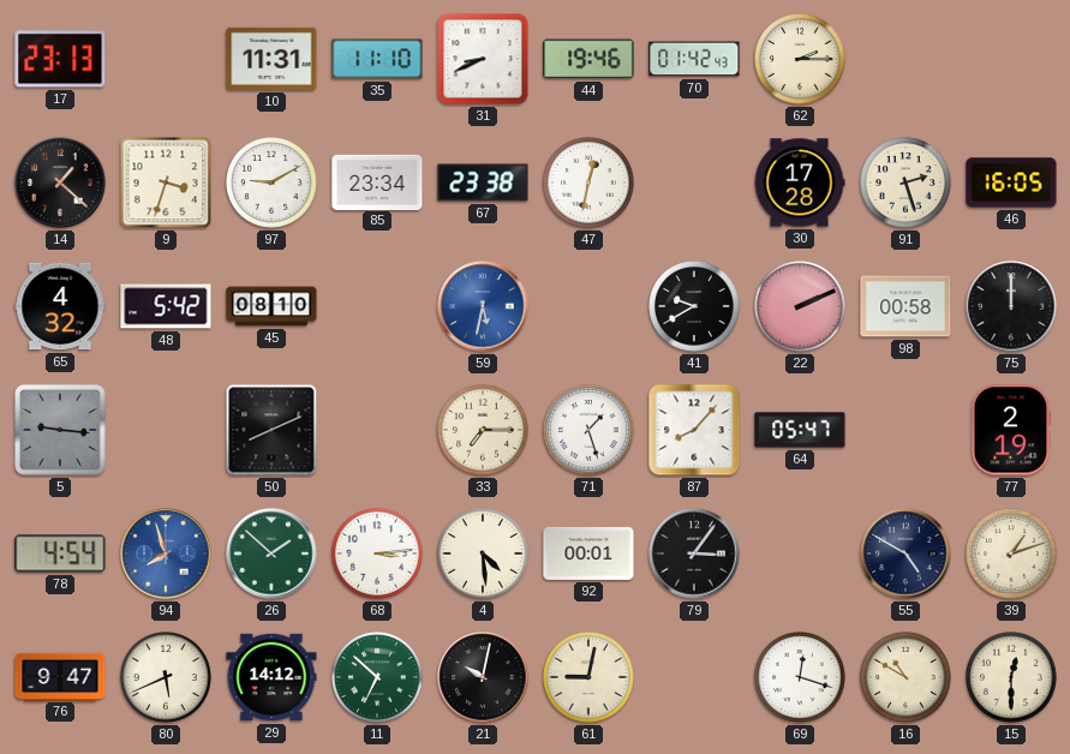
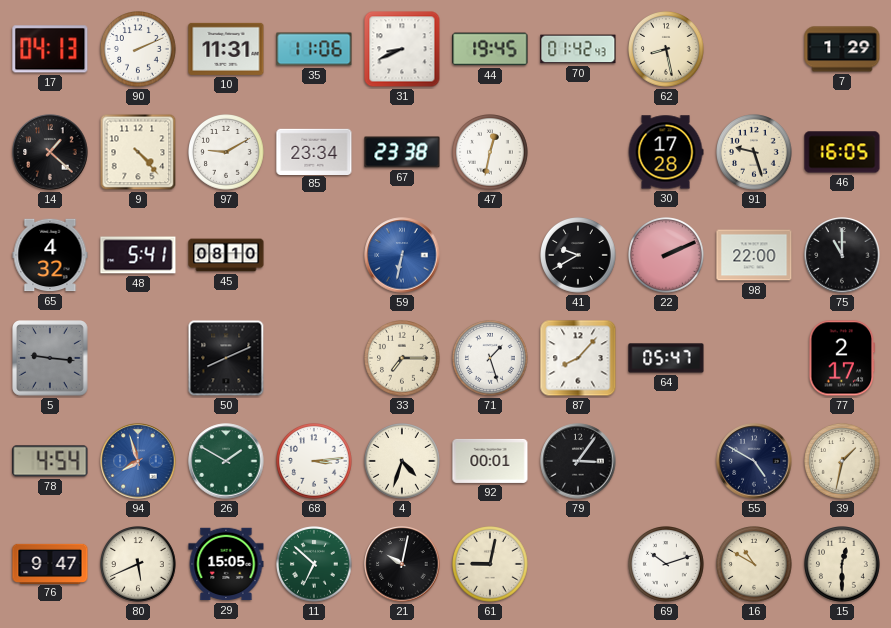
17: 23:13 -> 04:13 (50, 49)
90: none -> 2:11 (139, 50)
35: 11:10 -> 11:06 (314, 49)
44: 19:46 -> 19:45 (490, 49)
62: 2:15 -> 8:28 (667, 50)
7: none -> 1:29 (842, 49)
9: 3:33 -> 4:23 (138, 152)
91: 2:27 -> 9:27 (755, 153)
48: 5:42 -> 5:41 (138, 255)
59: 5:32 -> 6:32 (402, 255)
98: 00:58 -> 22:00 (754, 255)
75: 12:00 -> 11:00 (842, 255)
77: 2:19 -> 2:17 (842, 358)
26: 1:52 -> 1:50 (226, 461)
4: 4:29 -> 4:33 (403, 462)
39: 1:12 -> 1:32 (843, 462)
29: 14:12 -> 15:05 (226, 564)
69: 12:18 -> 10:12 (667, 565)
